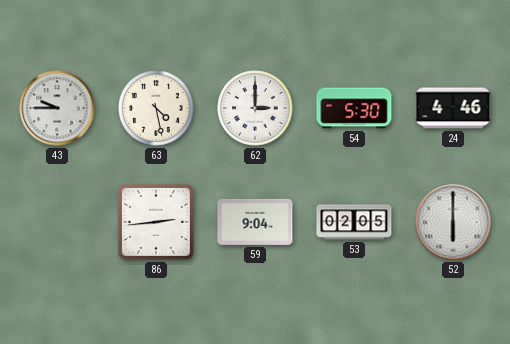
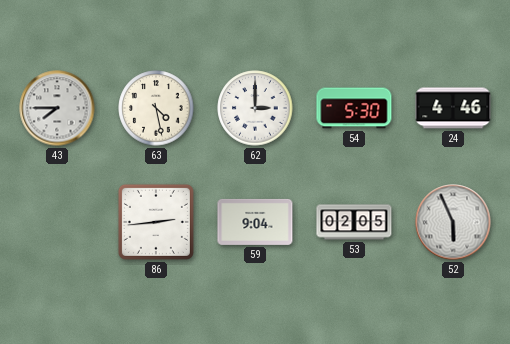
43: 9:45 -> 7:45 (57, 108)
52: 6:00 -> 5:56 (453, 222)
